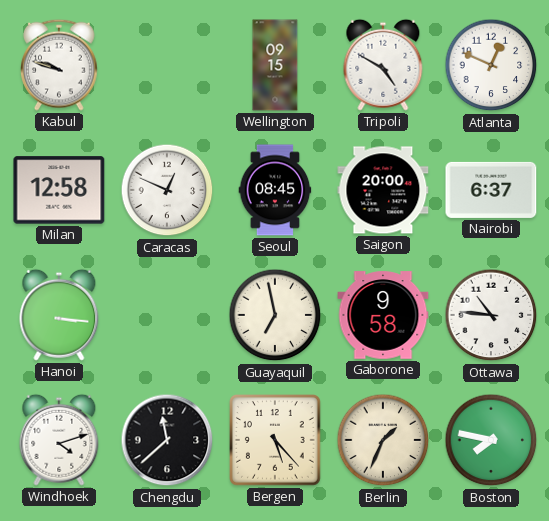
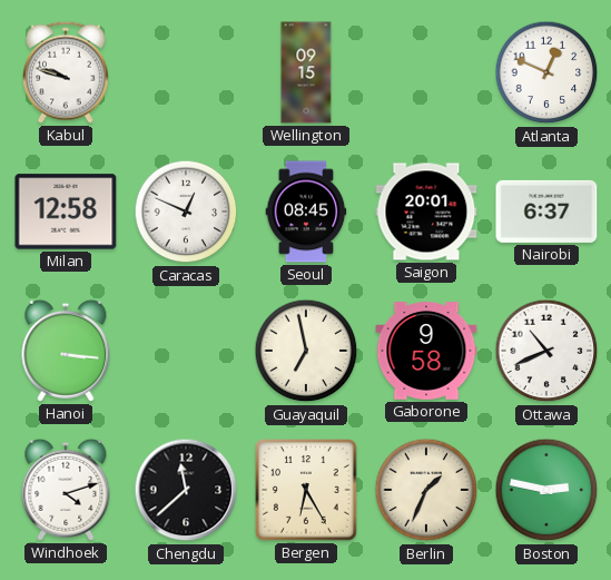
Tripoli: 4:50 -> none (383, 65)
Saigon: 20:00 -> 20:01 (426, 212)
Ottawa: 10:46 -> 10:41 (546, 351)
Bergen: 5:23 -> 6:25 (307, 491)
Boston: 7:47 -> 2:47 (546, 490)
